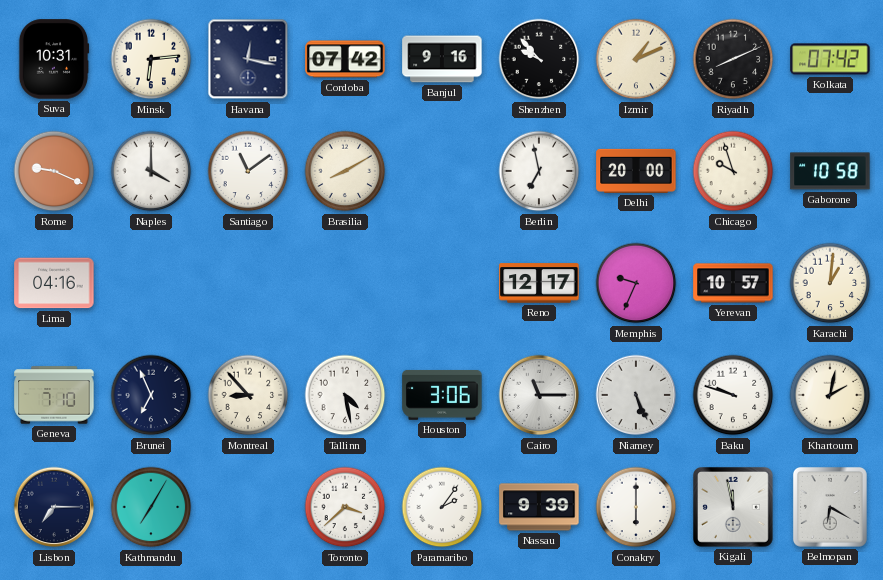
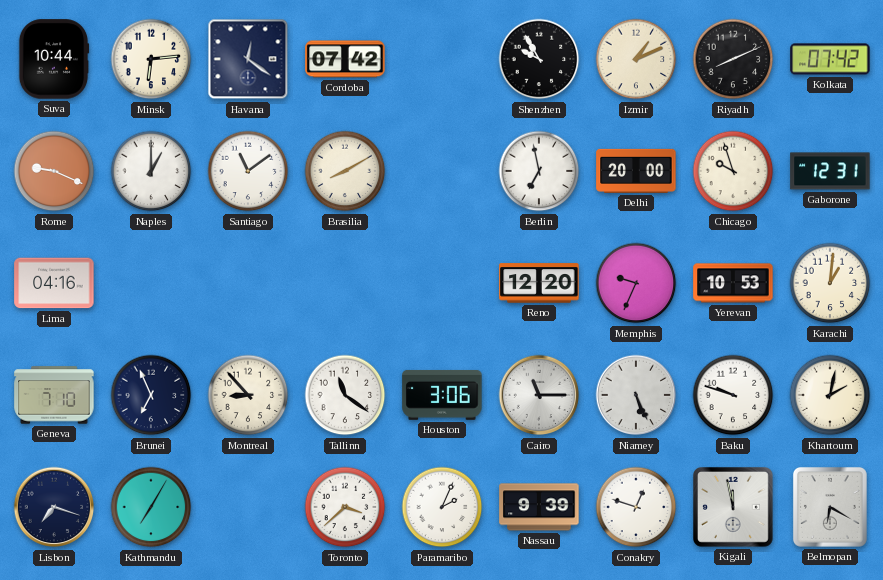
Suva: 10:31 -> 10:44 (54, 59)
Havana: 12:17 -> 12:21 (248, 59)
Banjul: 9:16 -> none (442, 59)
Shenzhen: 9:53 -> 9:55 (539, 59)
Naples: 4:00 -> 1:00 (151, 171)
Gaborone: 10:58 -> 12:31 (830, 171)
Reno: 12:17 -> 12:20 (539, 283)
Yerevan: 10:57 -> 10:53 (733, 283)
Tallinn: 4:28 -> 11:21 (345, 395)
Lisbon: 7:15 -> 7:18 (54, 507)
Paramaribo: 2:06 -> 2:04 (442, 507)
Conakry: 6:00 -> 12:48 (636, 507)
